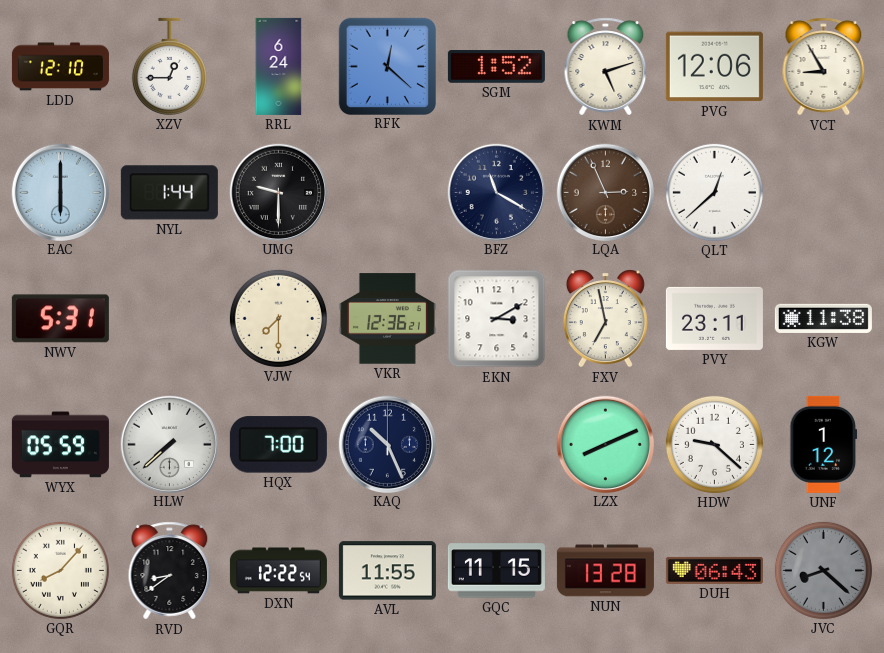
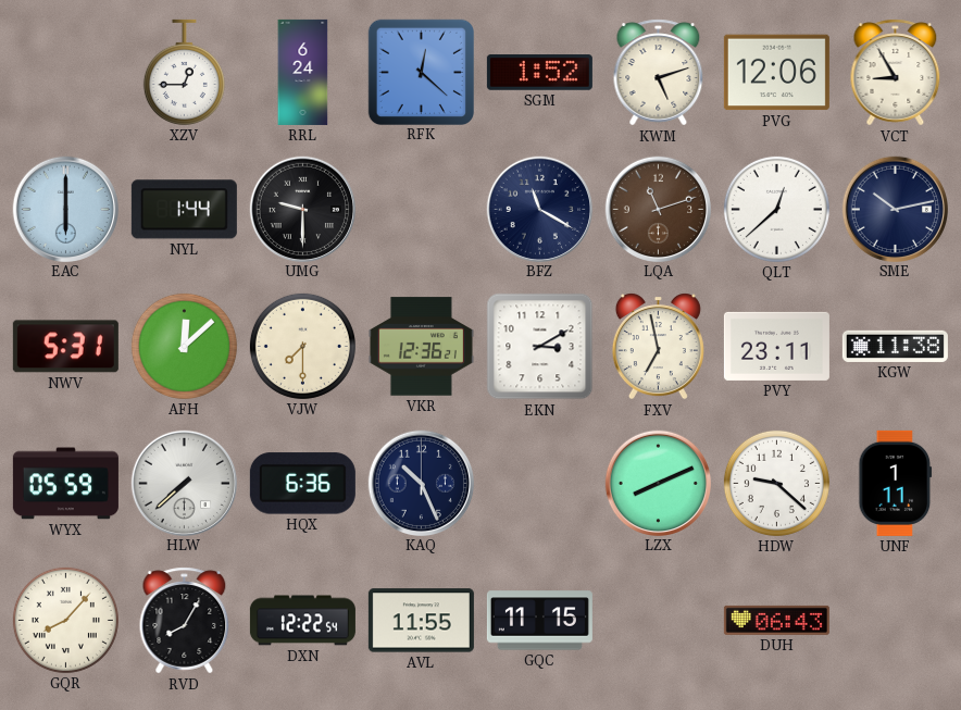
LDD: 12:10 -> none (60, 67)
LQA: 2:56 -> 11:12 (658, 209)
SME: none -> 10:13 (895, 209)
AFH: none -> 12:08 (184, 346)
HQX: 7:00 -> 6:36 (302, 484)
UNF: 1:12 -> 1:11 (896, 483)
RVD: 8:39 -> 8:05 (185, 621)
NUN: 13:28 -> none (605, 571)
JVC: 8:22 -> none (823, 570)
